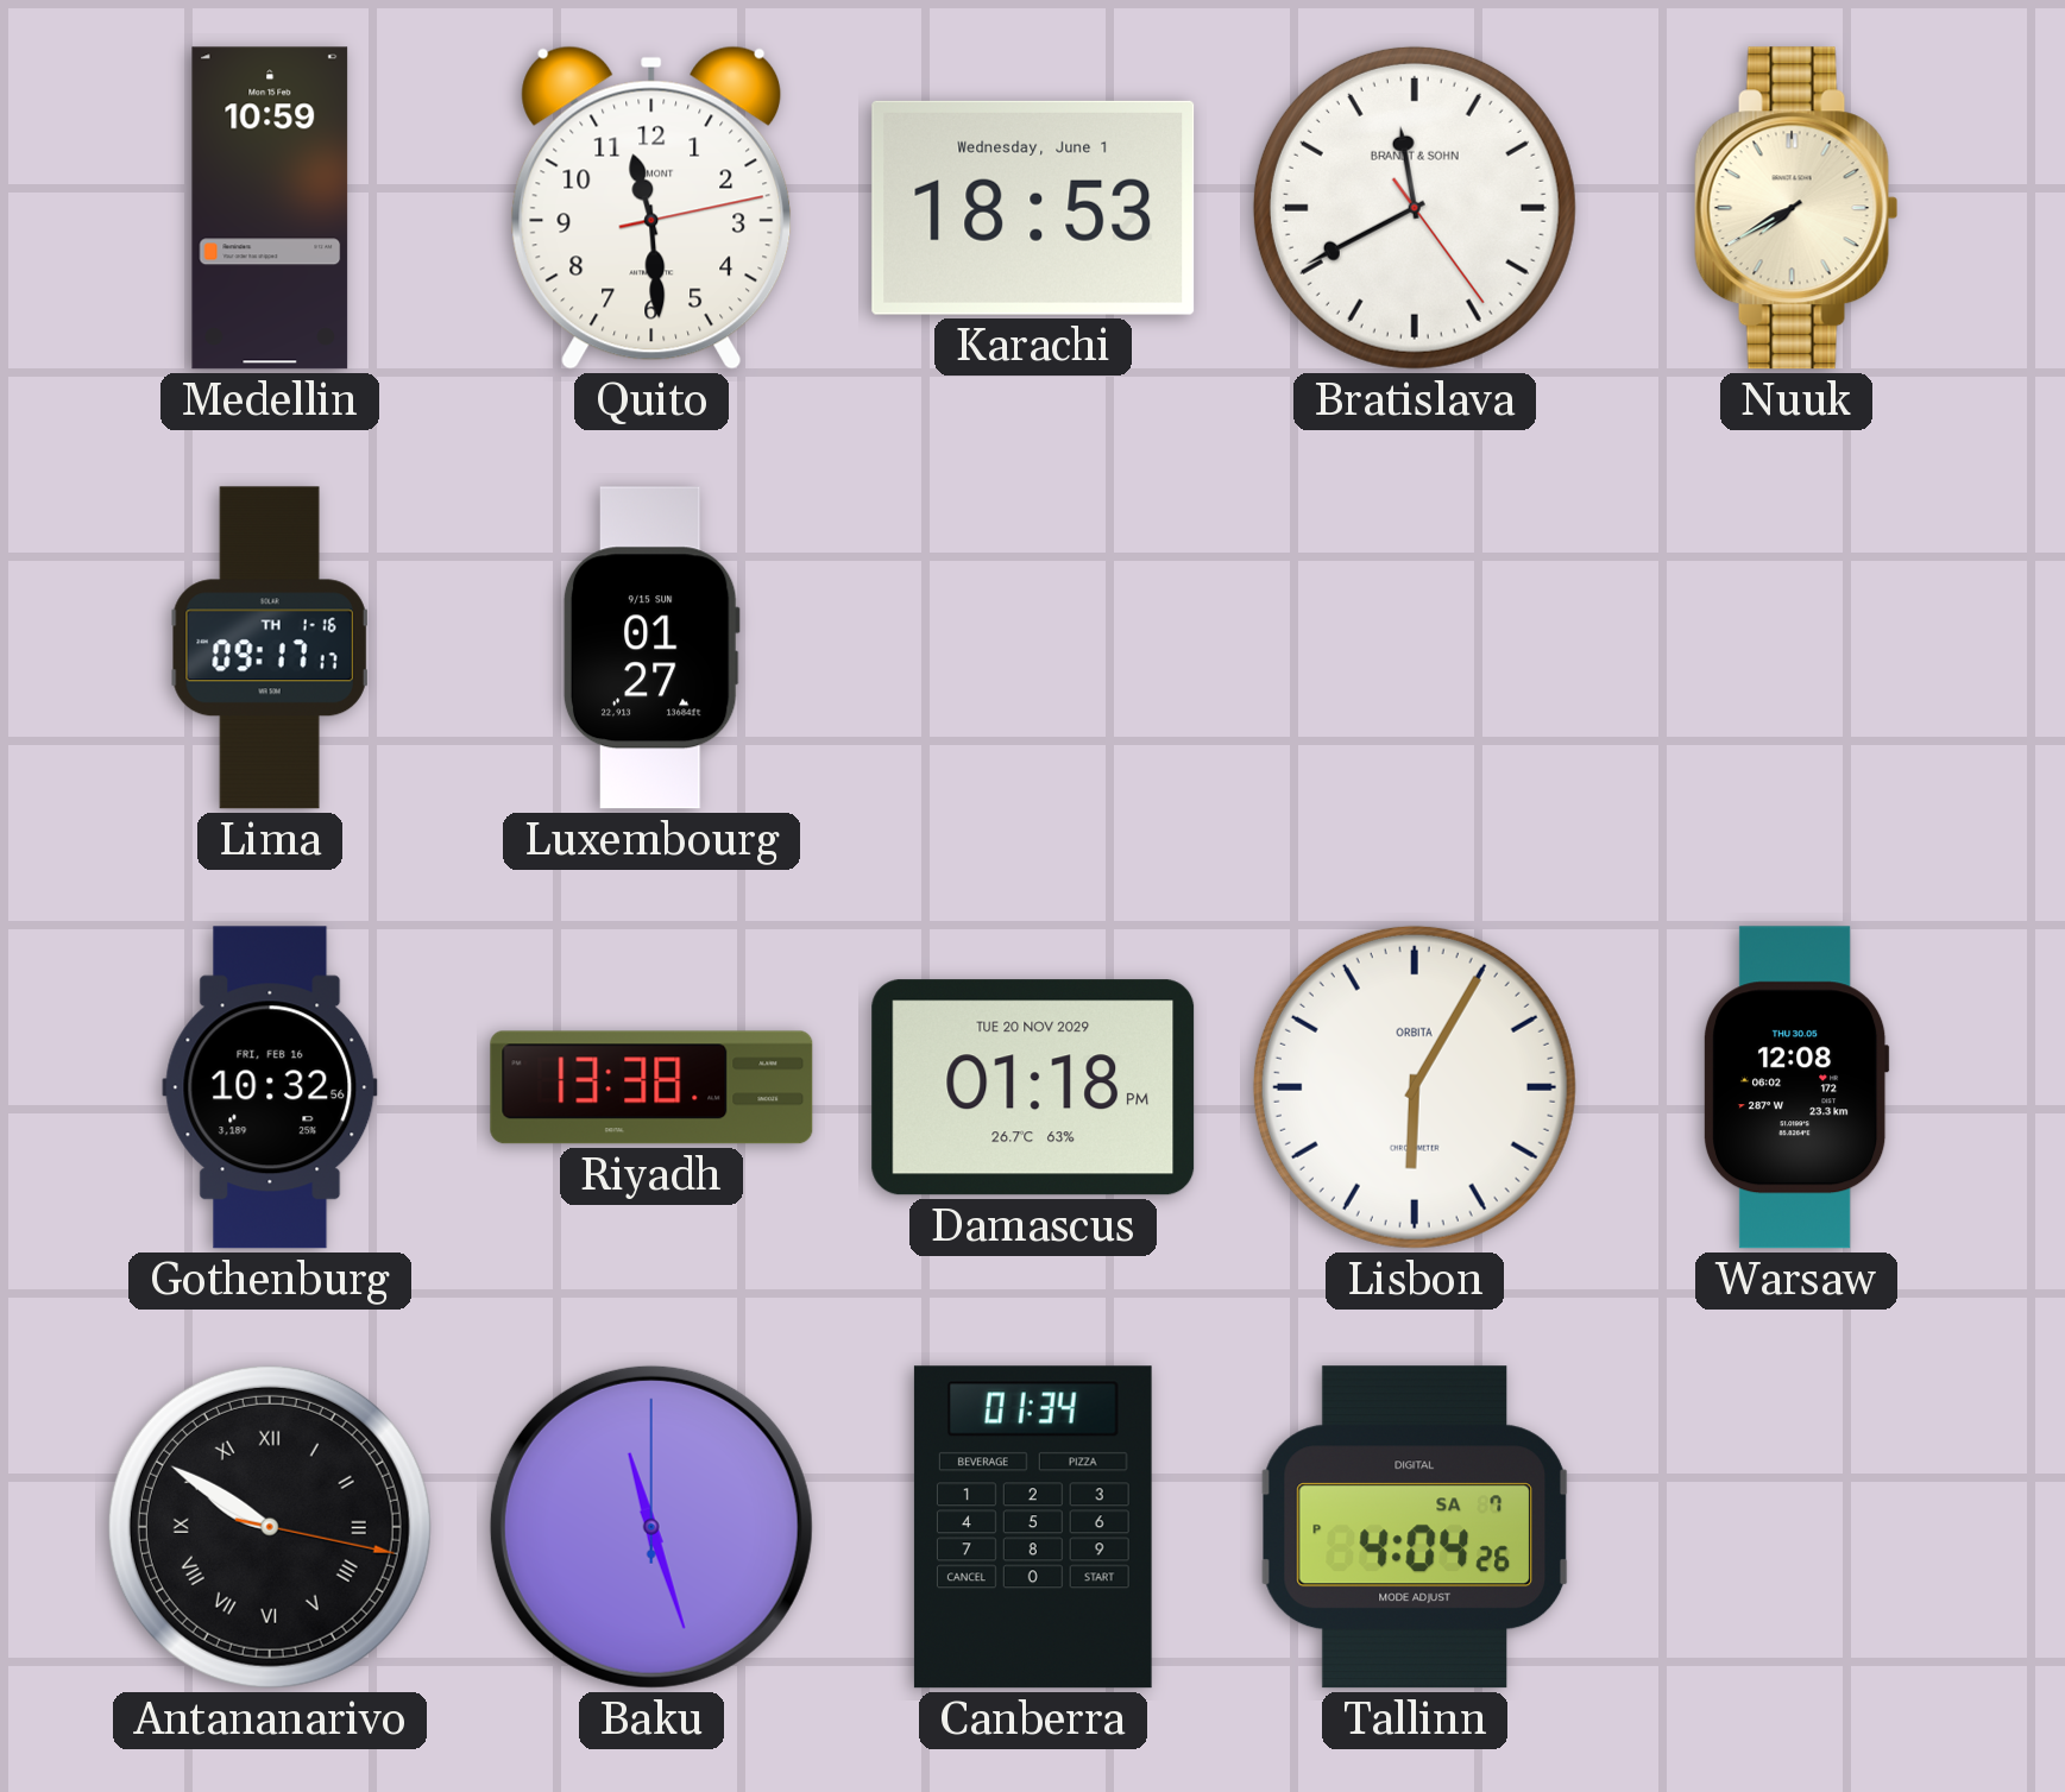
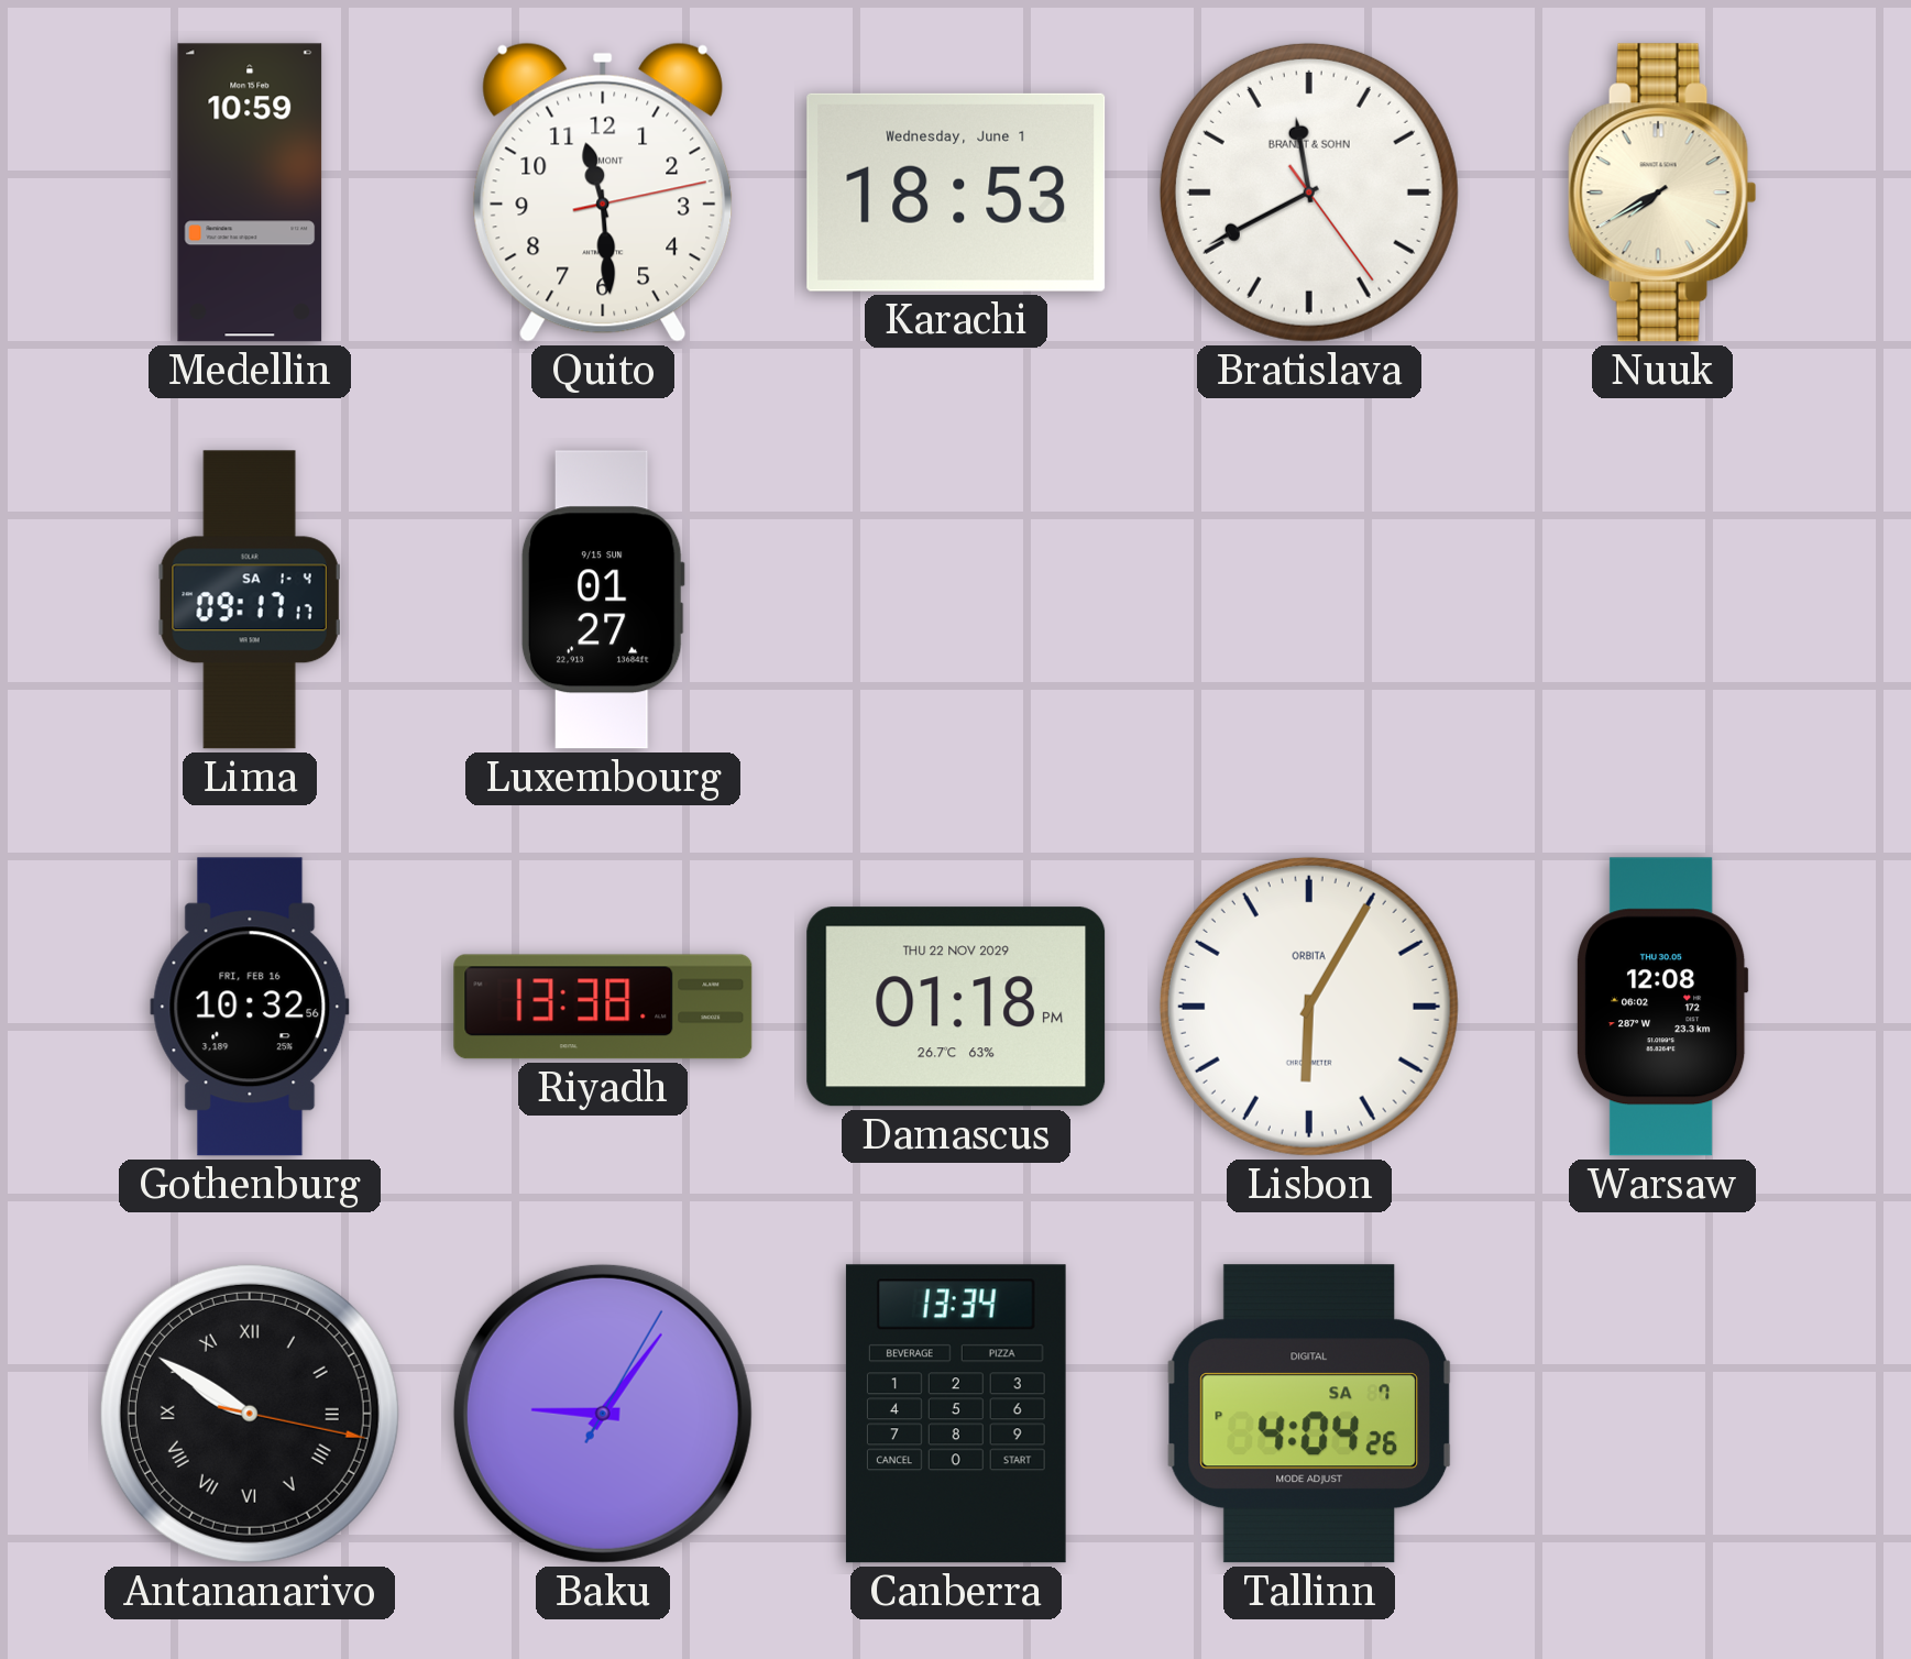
Lima date: TH 1-16 -> SA 1-4 (250, 600)
Damascus date: TUE 20 NOV 2029 -> THU 22 NOV 2029 (956, 1007)
Baku: 11:27 -> 9:06 (603, 1414)
Canberra: 01:34 -> 13:34 (956, 1414)
